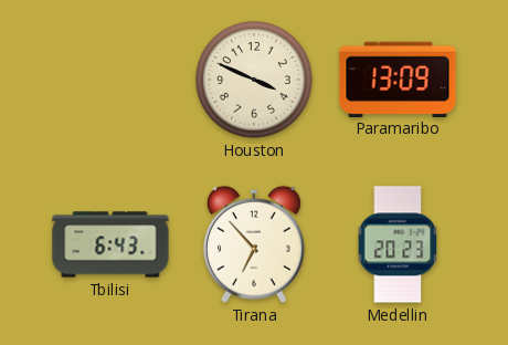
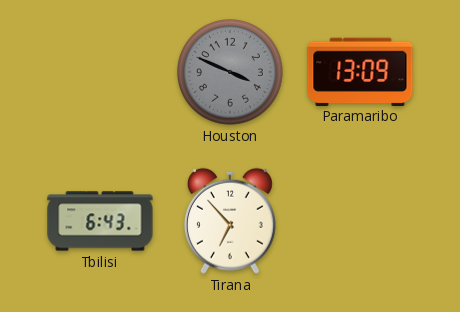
Houston dial: cream -> grey (231, 73)
Medellin: 20:23 -> none (398, 244)
